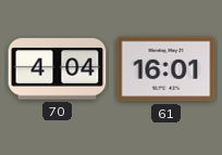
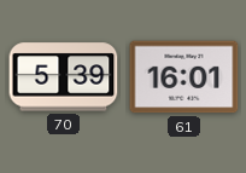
70: 4:04 -> 5:39 (64, 77)
